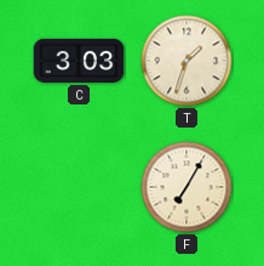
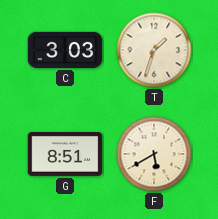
G: none -> 8:51 (65, 155)
F: 7:05 -> 5:40 (154, 154)
